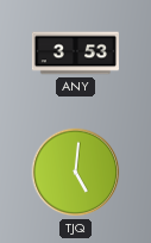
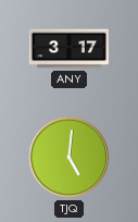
ANY: 3:53 -> 3:17 (68, 49)
